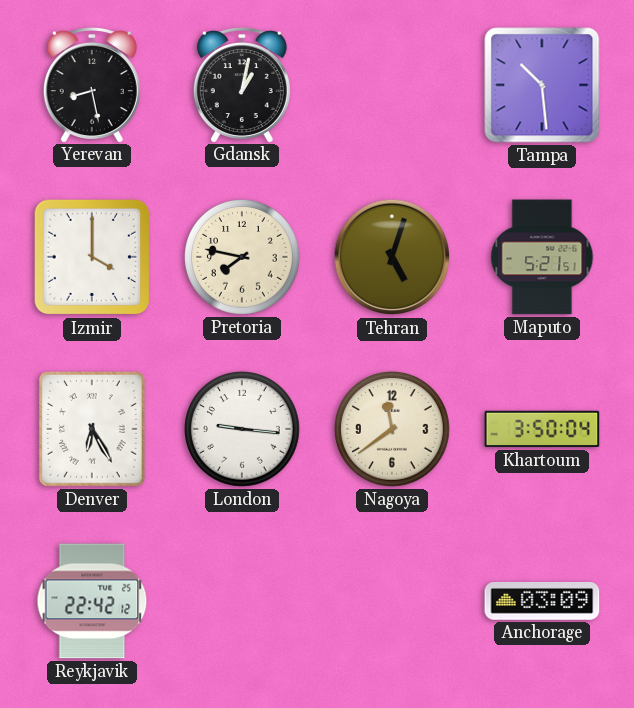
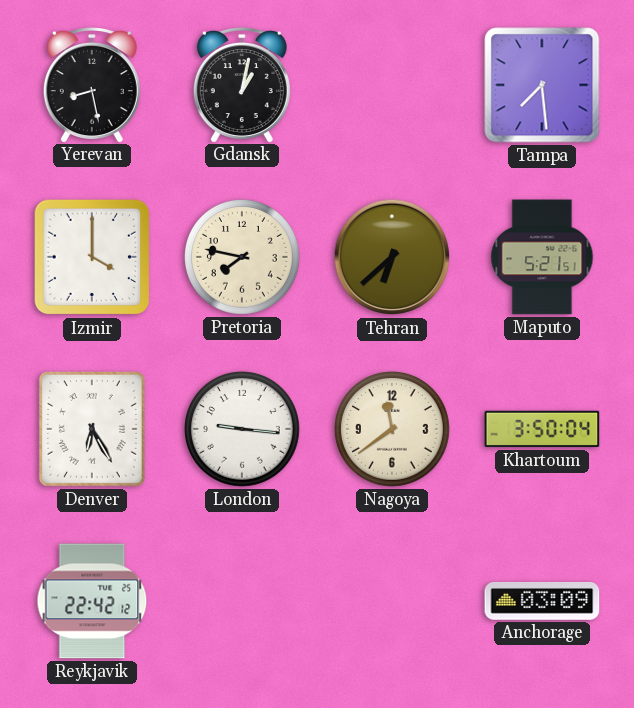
Tampa: 10:29 -> 7:29 (542, 85)
Tehran: 5:03 -> 6:38 (392, 257)
